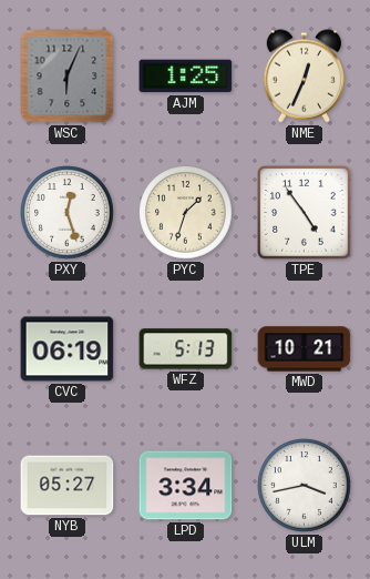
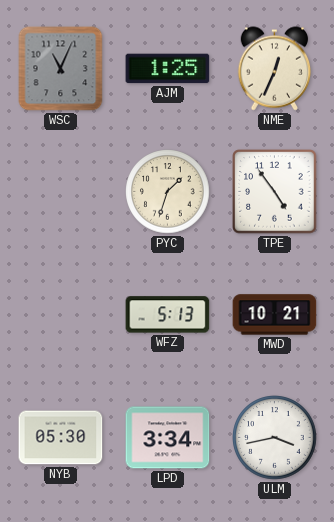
WSC: 6:04 -> 11:04 (61, 69)
PXY: 12:27 -> none (68, 213)
CVC: 06:19 -> none (68, 349)
NYB: 05:27 -> 05:30 (61, 438)
